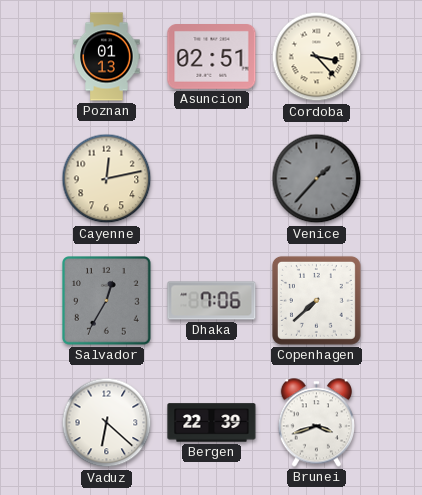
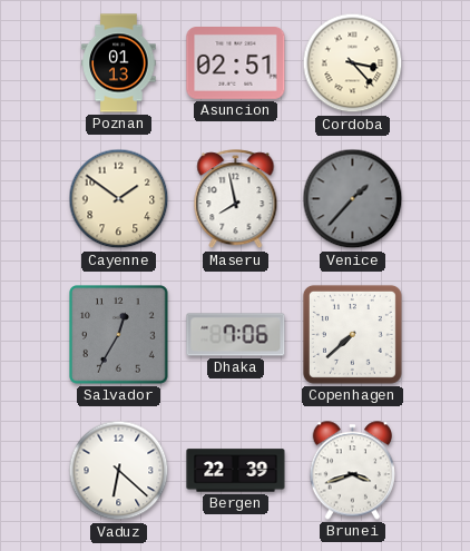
Cayenne: 12:13 -> 1:51 (119, 199)
Maseru: none -> 7:58 (236, 199)
